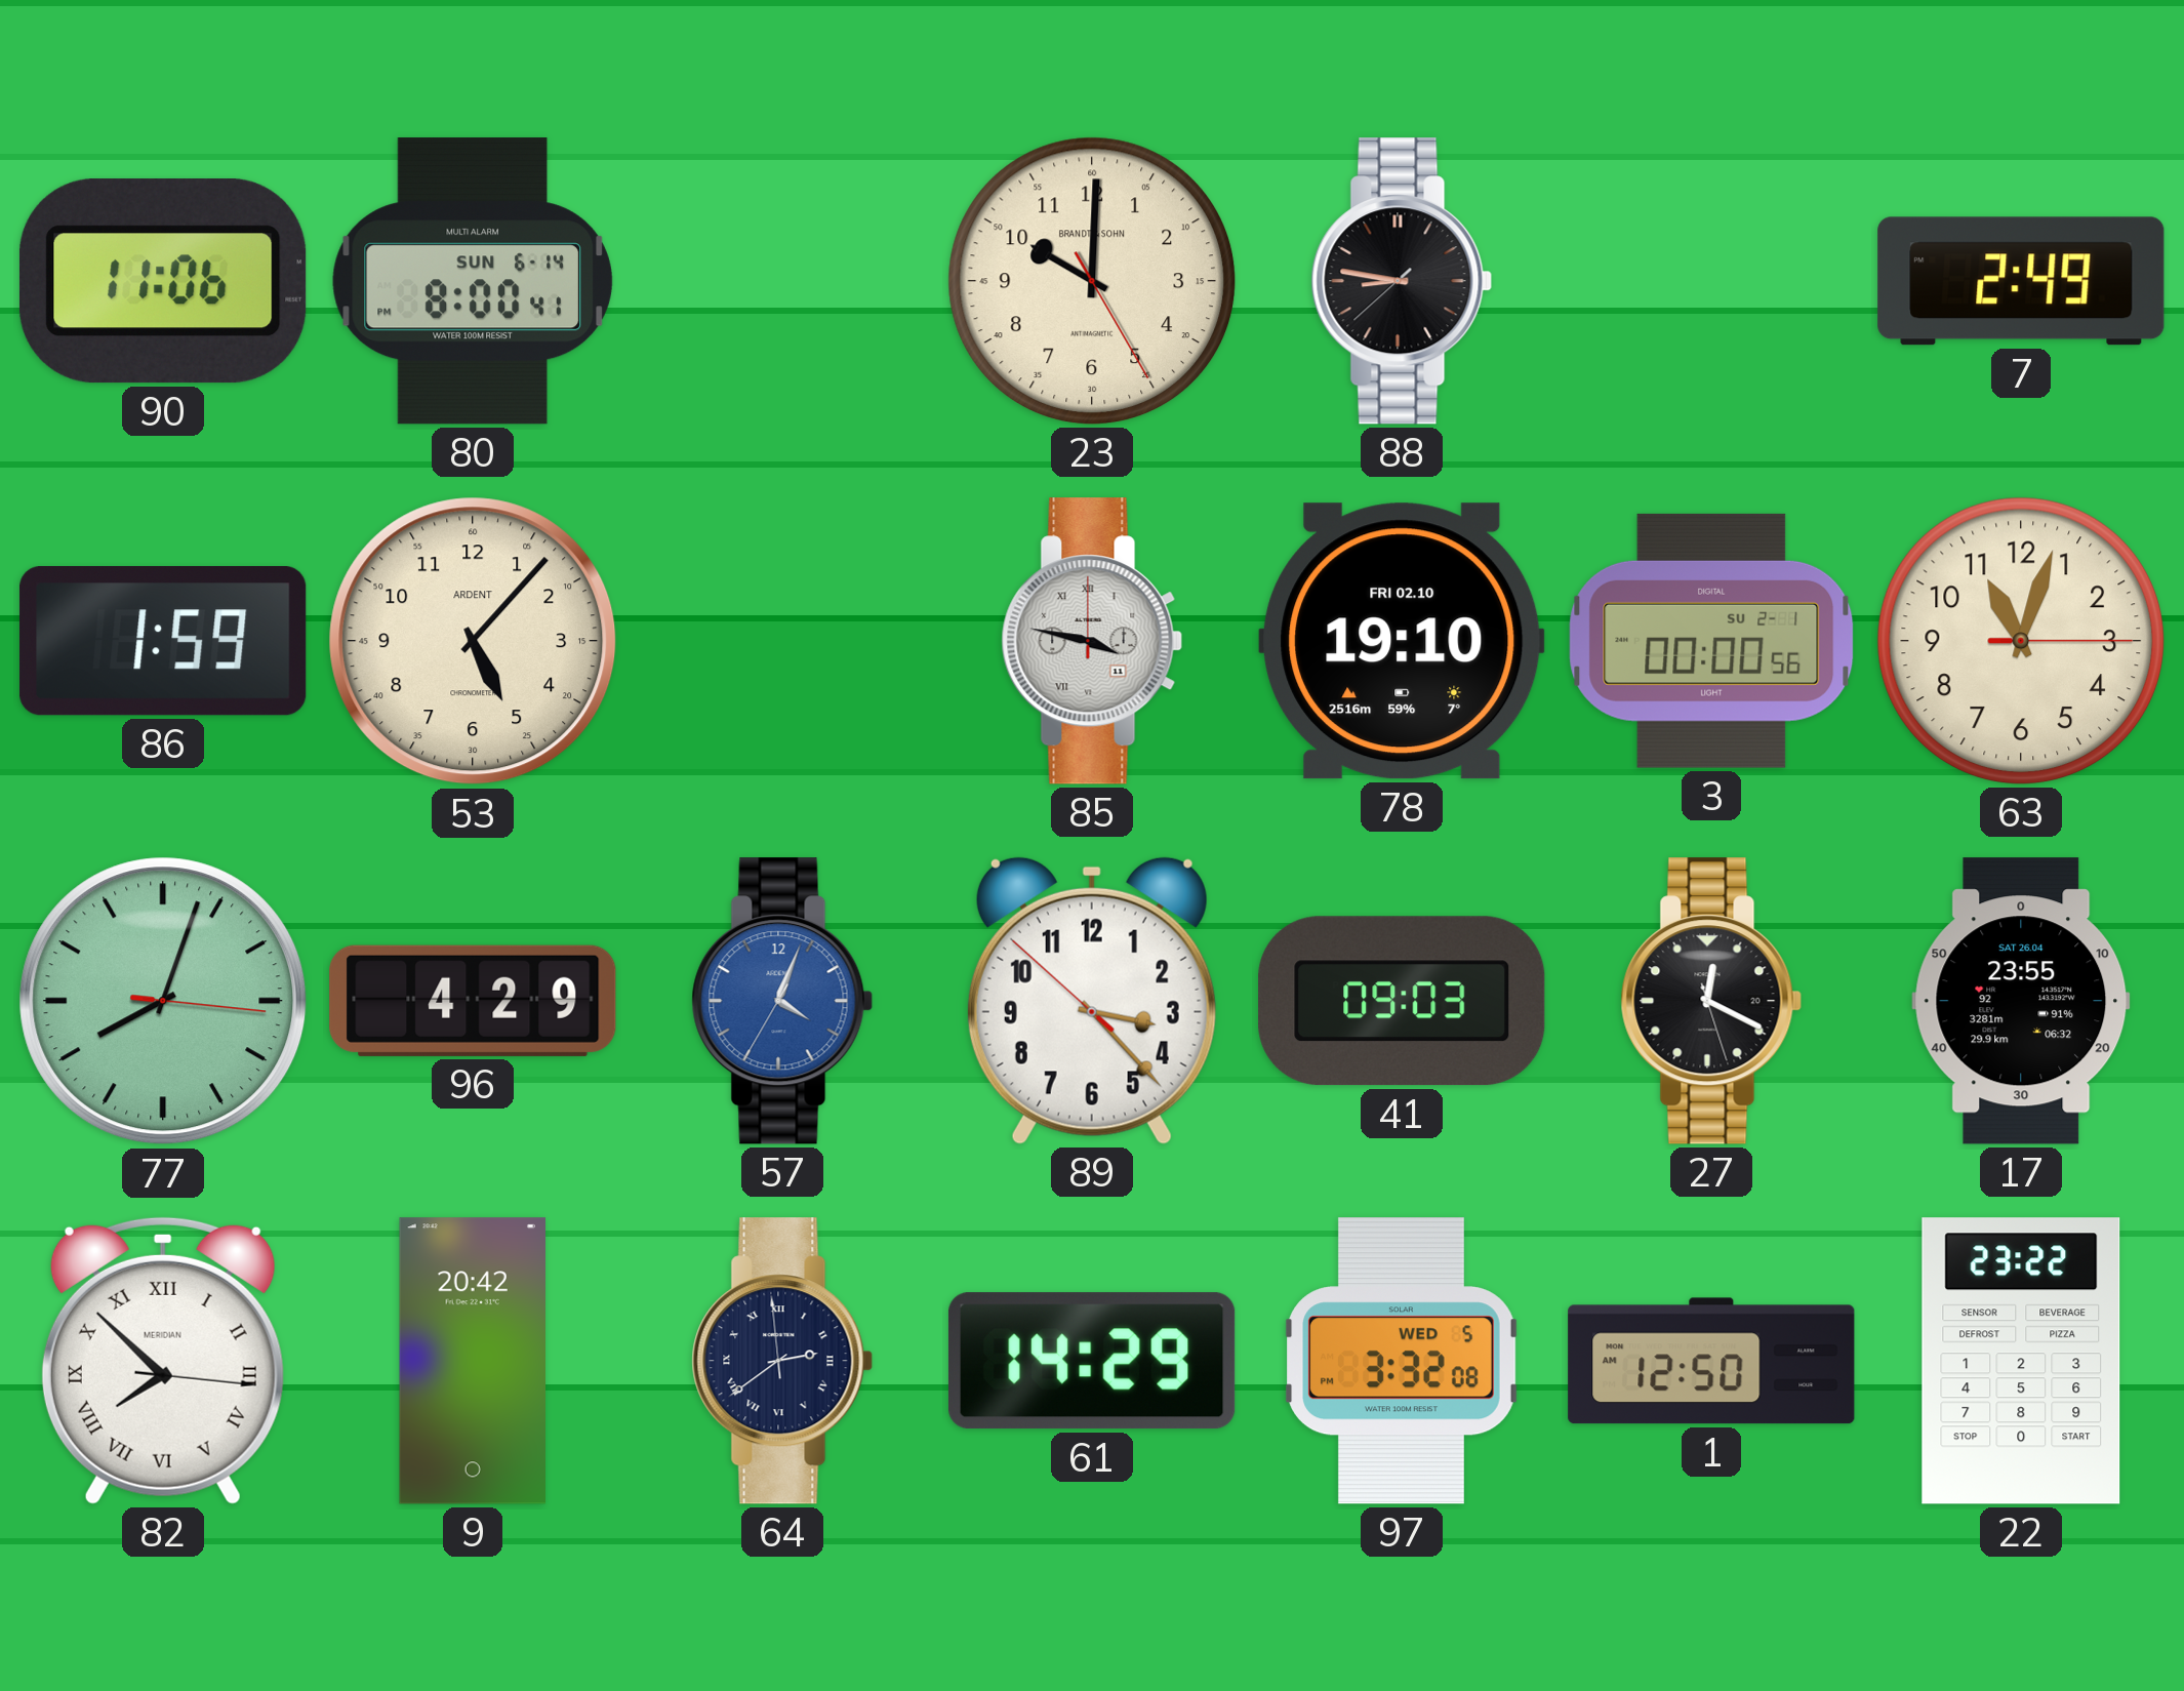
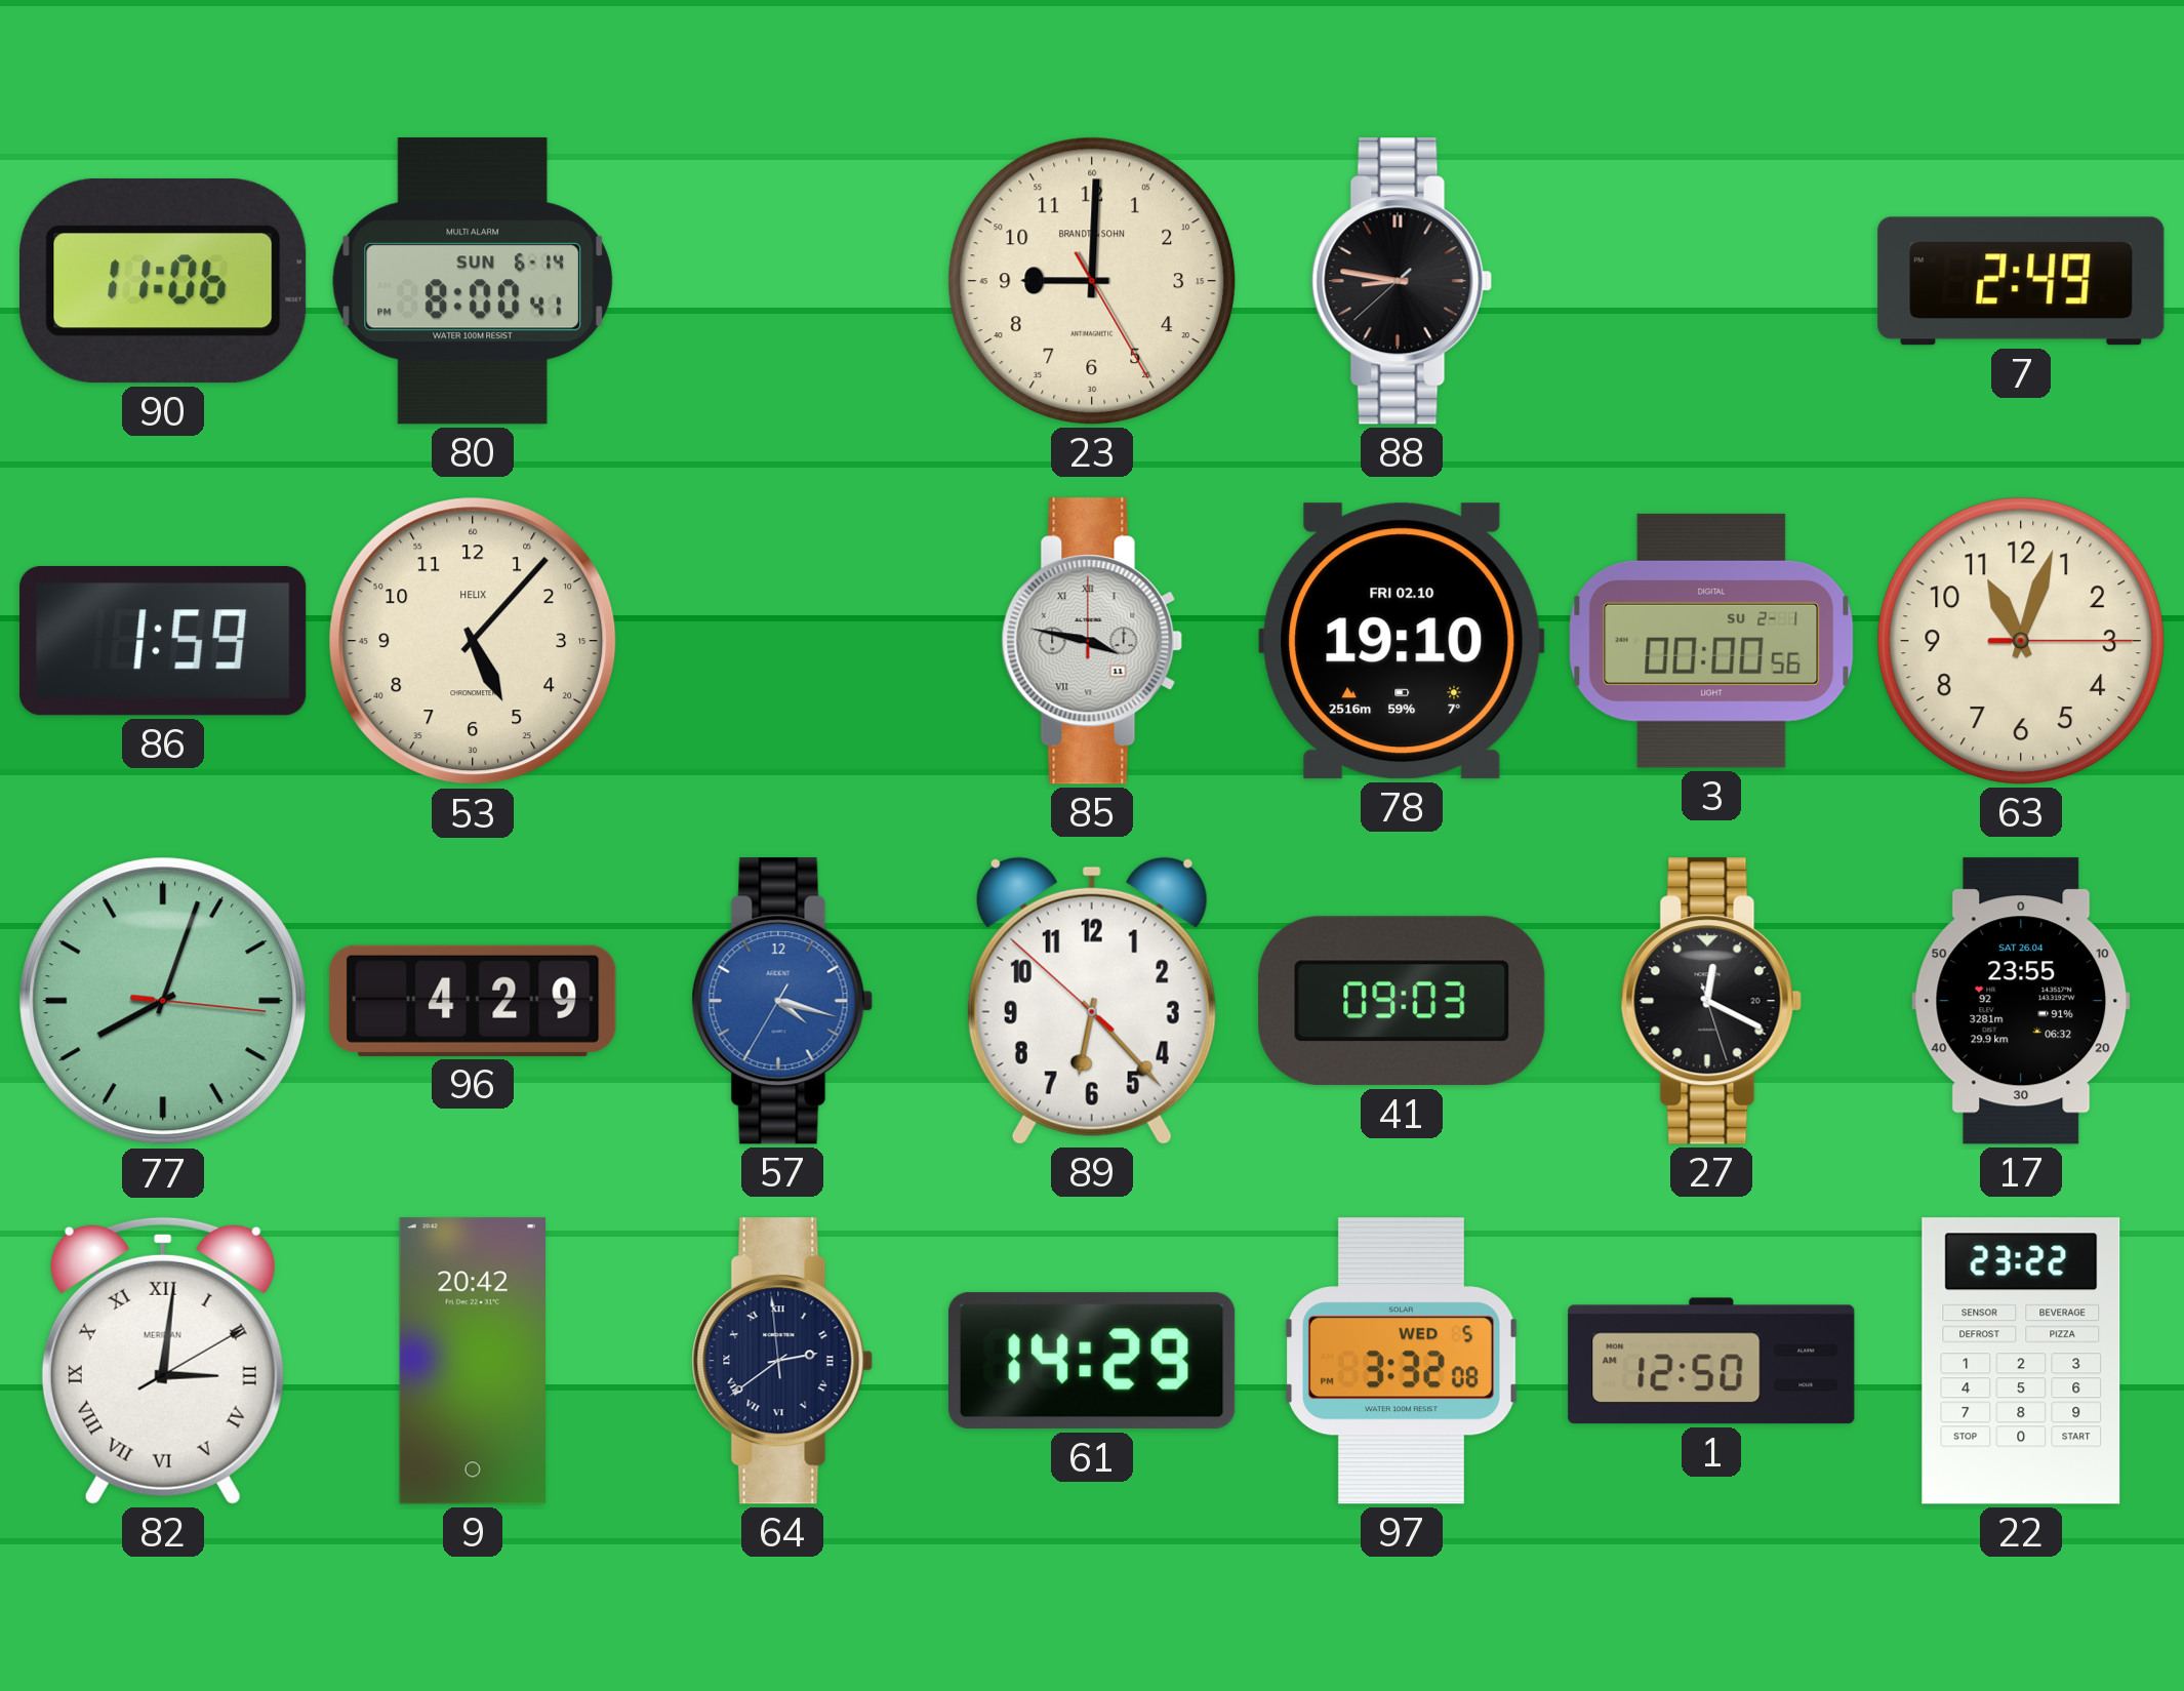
23: 10:00 -> 9:00 (1092, 281)
53 brand: ARDENT -> HELIX (473, 641)
57: 4:03 -> 4:17 (782, 1001)
89: 3:22 -> 6:22 (1092, 1001)
82: 7:52 -> 3:01 (163, 1361)
